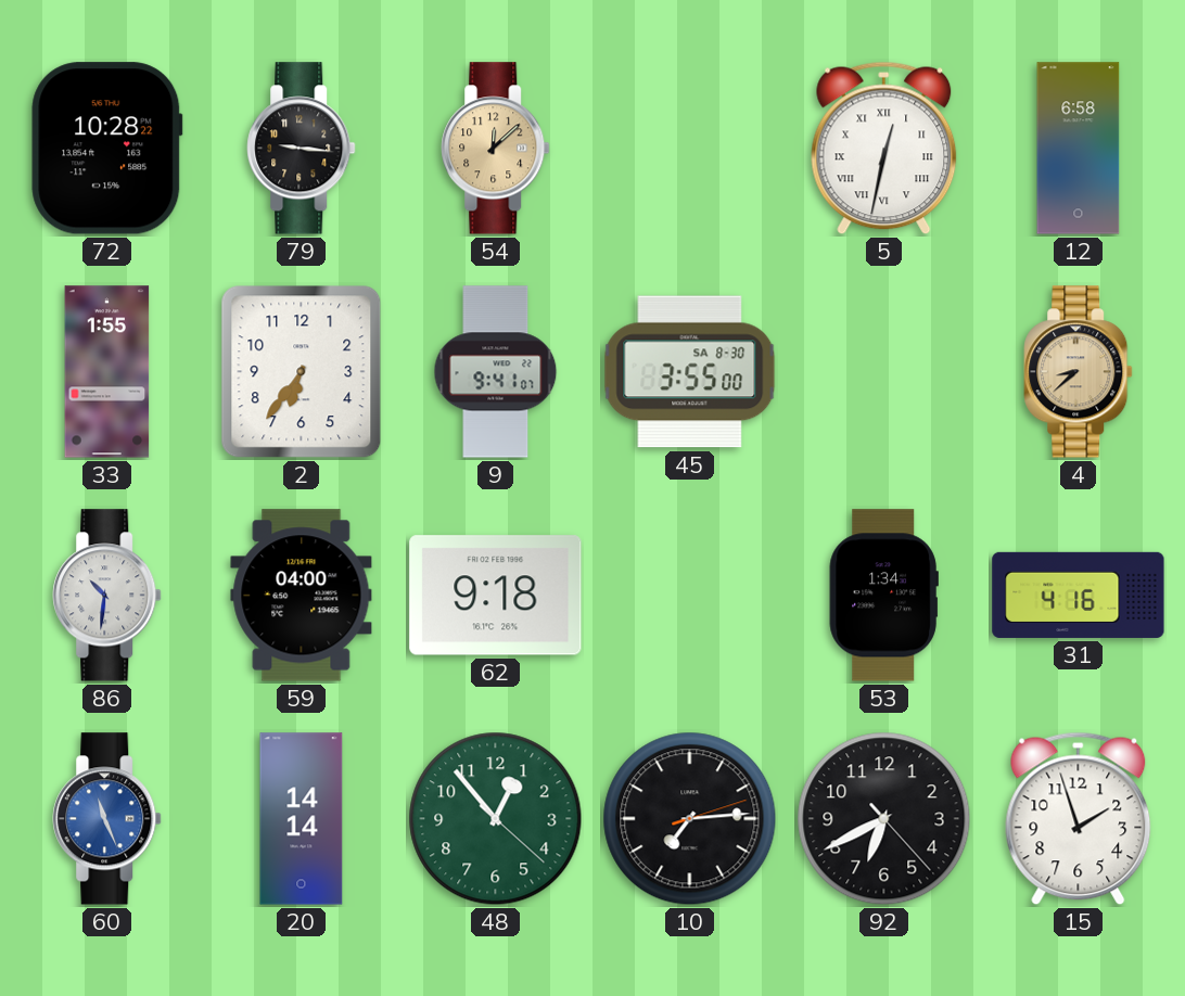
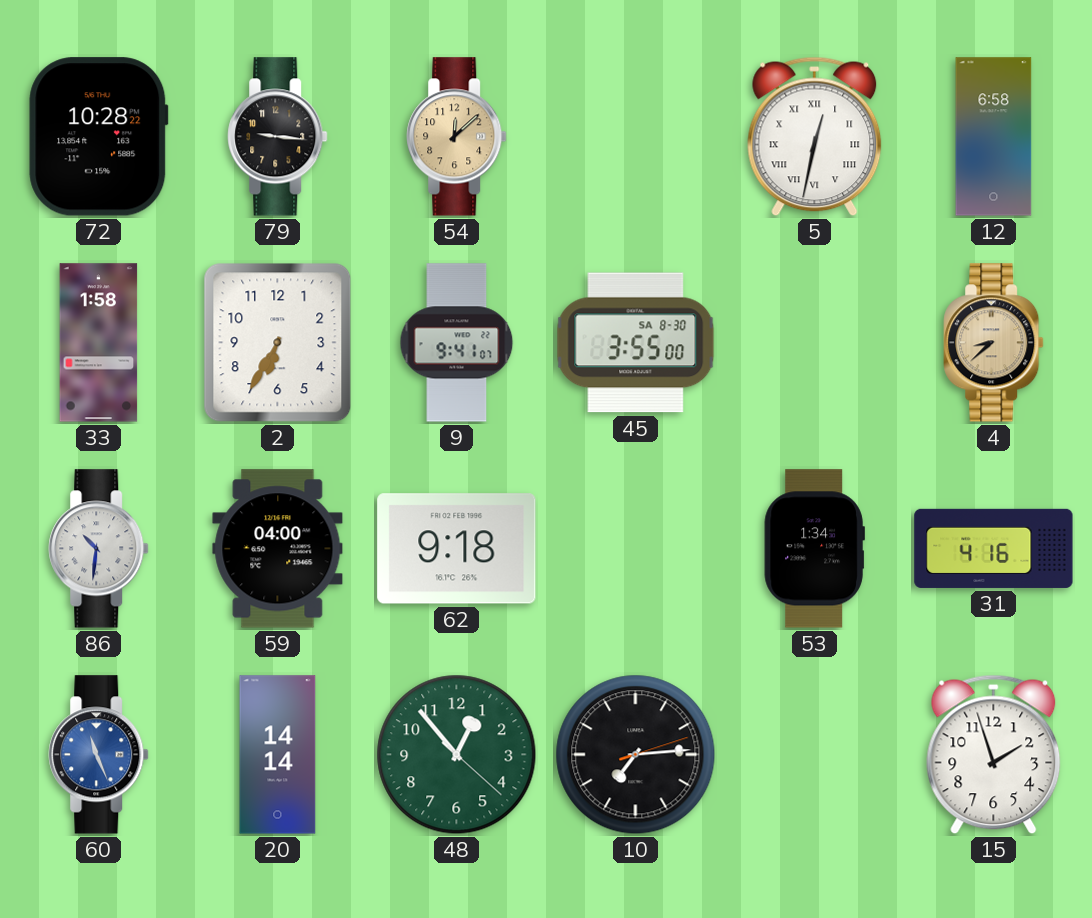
33: 1:55 -> 1:58 (99, 343)
2: 6:36 -> 6:35 (278, 343)
92: 6:40 -> none (884, 819)
